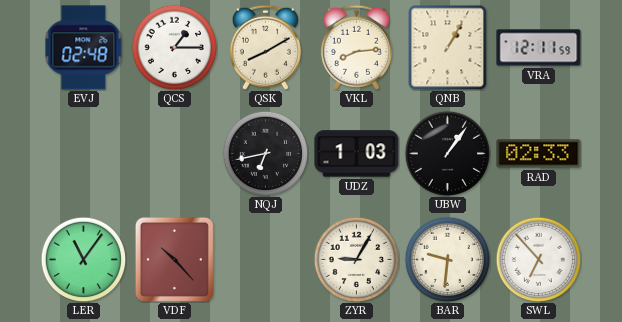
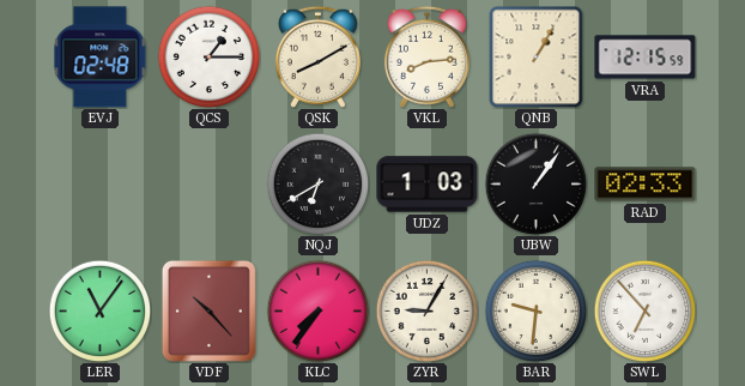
VRA: 12:11 -> 12:15 (646, 58)
NQJ: 6:43 -> 6:40 (317, 183)
KLC: none -> 7:36 (317, 310)
